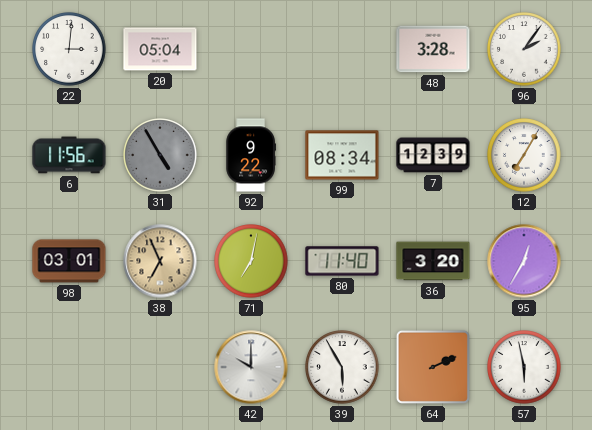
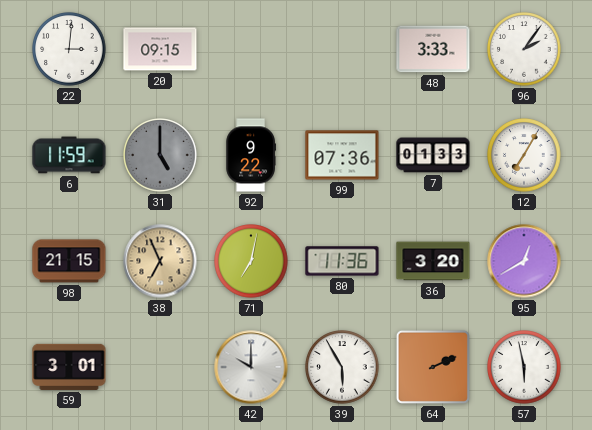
20: 05:04 -> 09:15 (160, 49)
48: 3:28 -> 3:33 (433, 49)
6: 11:56 -> 11:59 (69, 155)
31: 4:55 -> 5:00 (160, 155)
99: 08:34 -> 07:36 (342, 155)
7: 12:39 -> 01:33 (433, 155)
98: 03:01 -> 21:15 (69, 261)
80: 11:40 -> 11:36 (342, 261)
95: 12:35 -> 12:40 (524, 261)
59: none -> 3:01 (69, 367)
